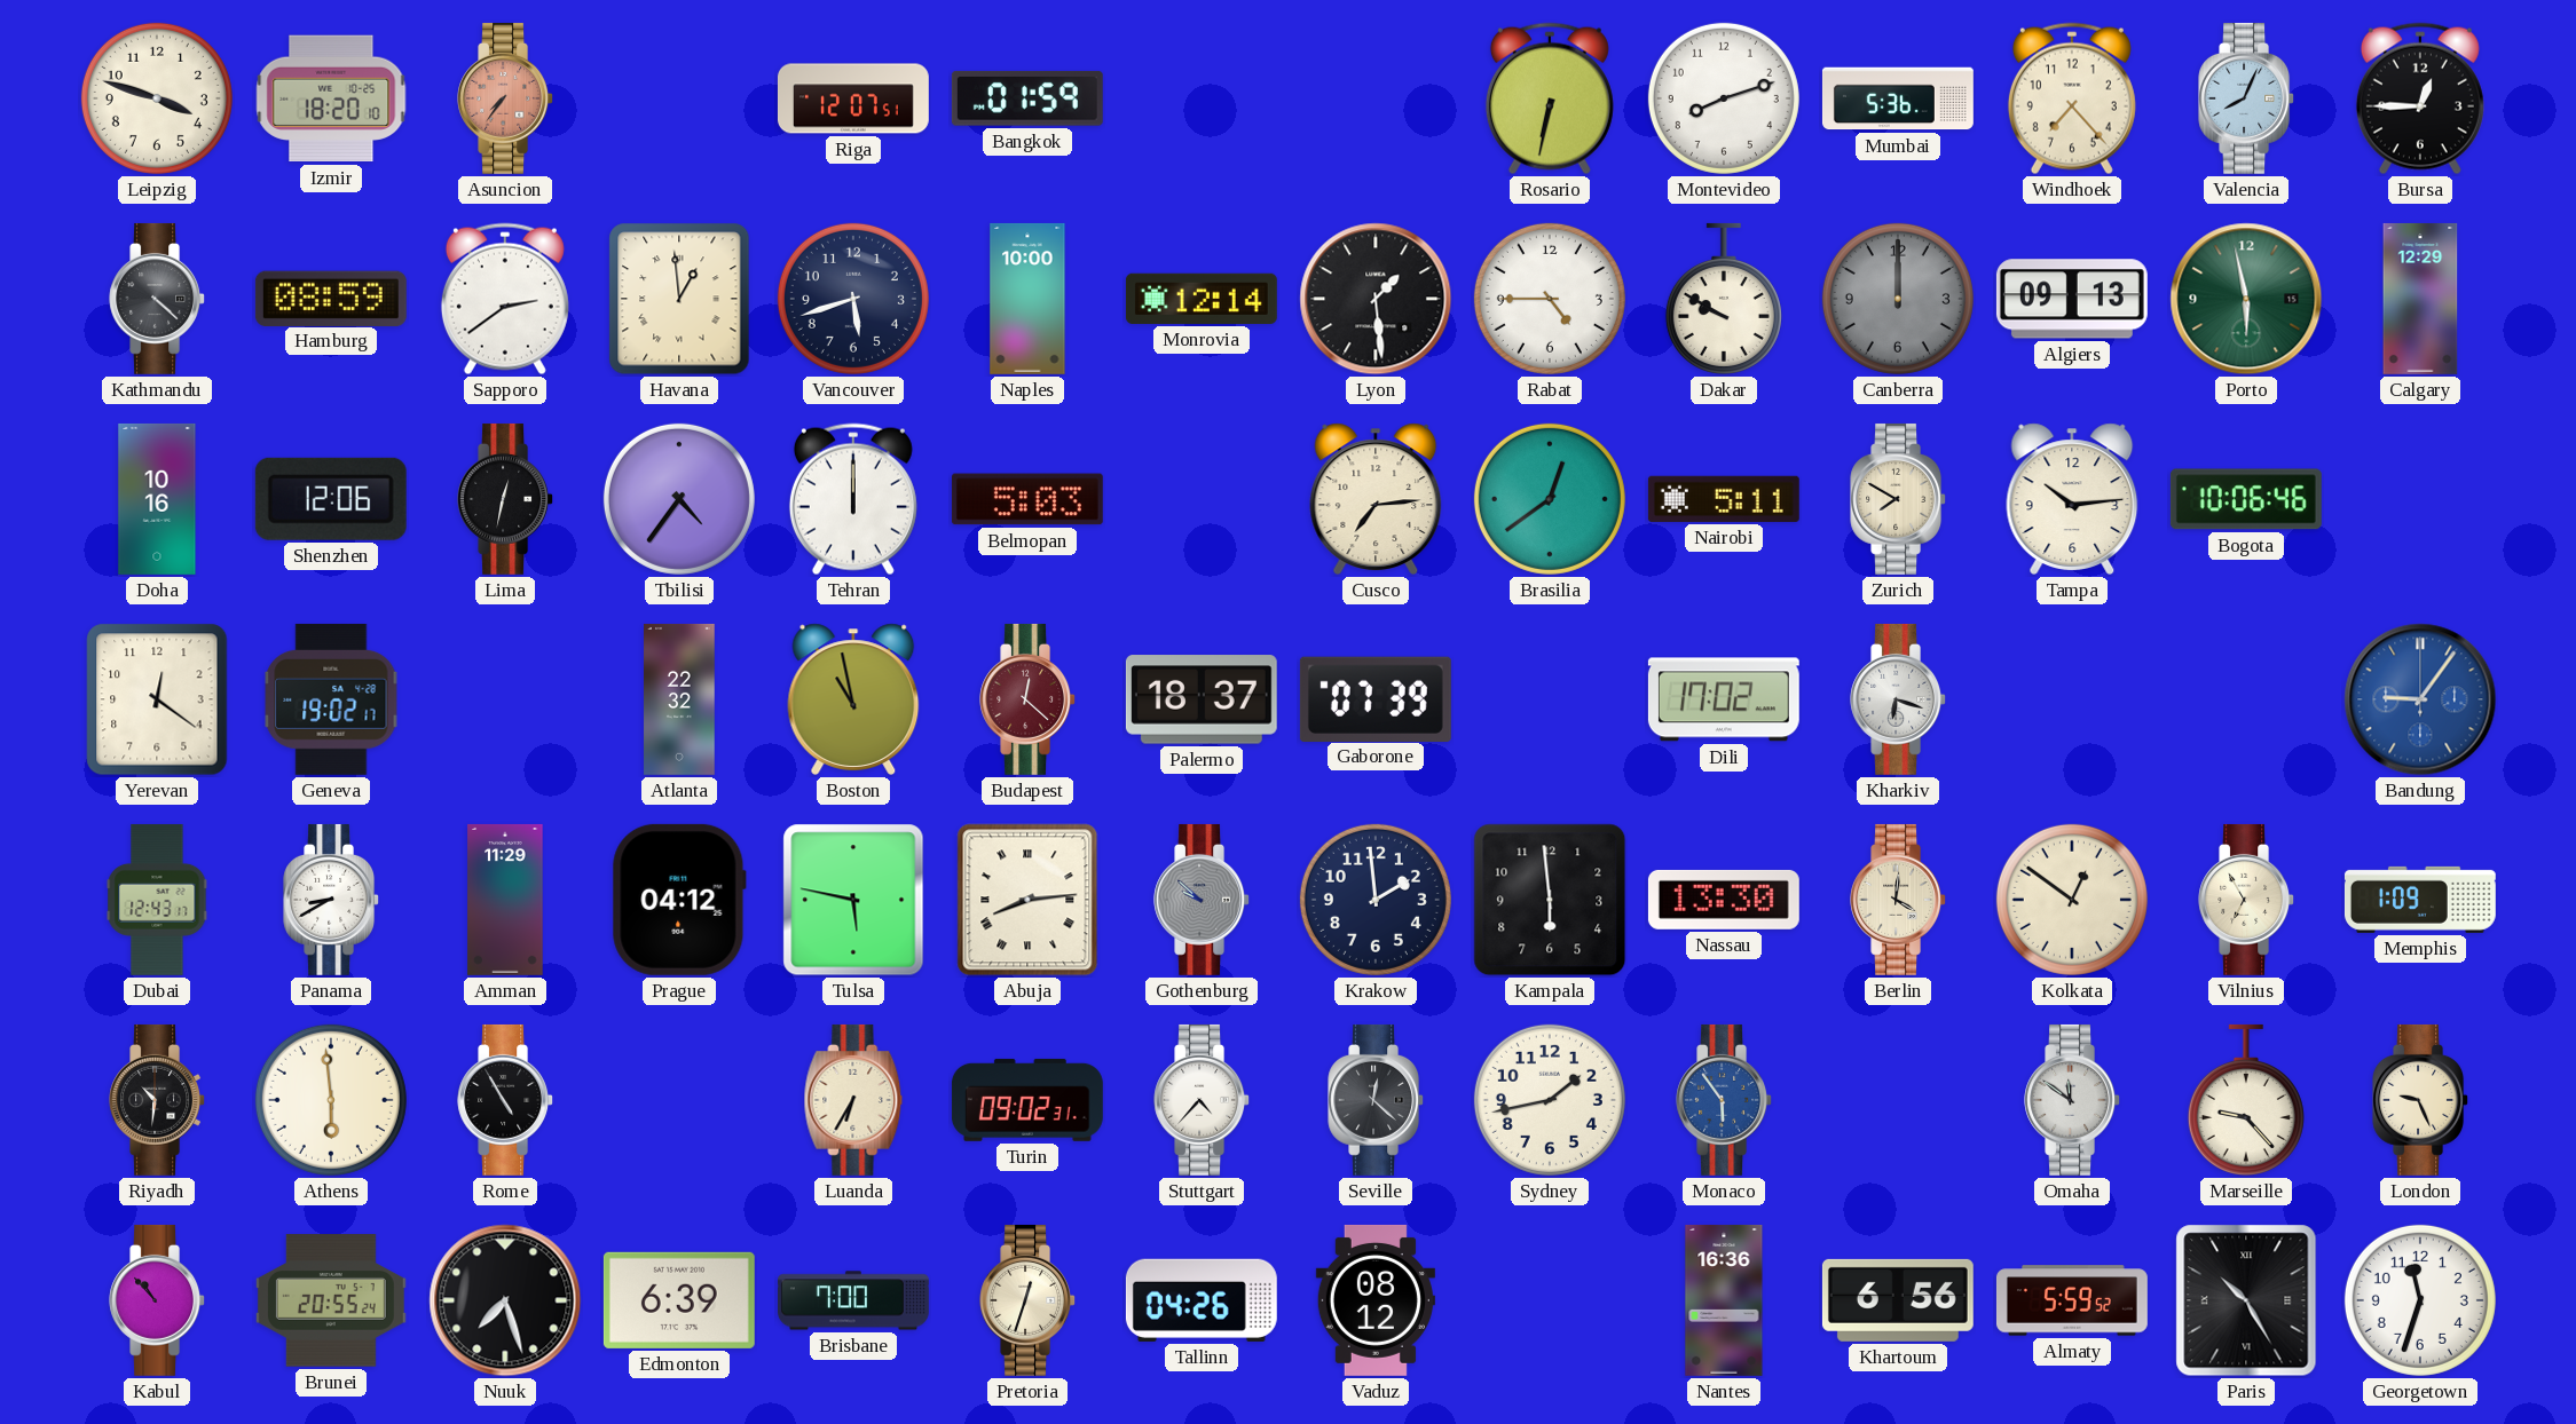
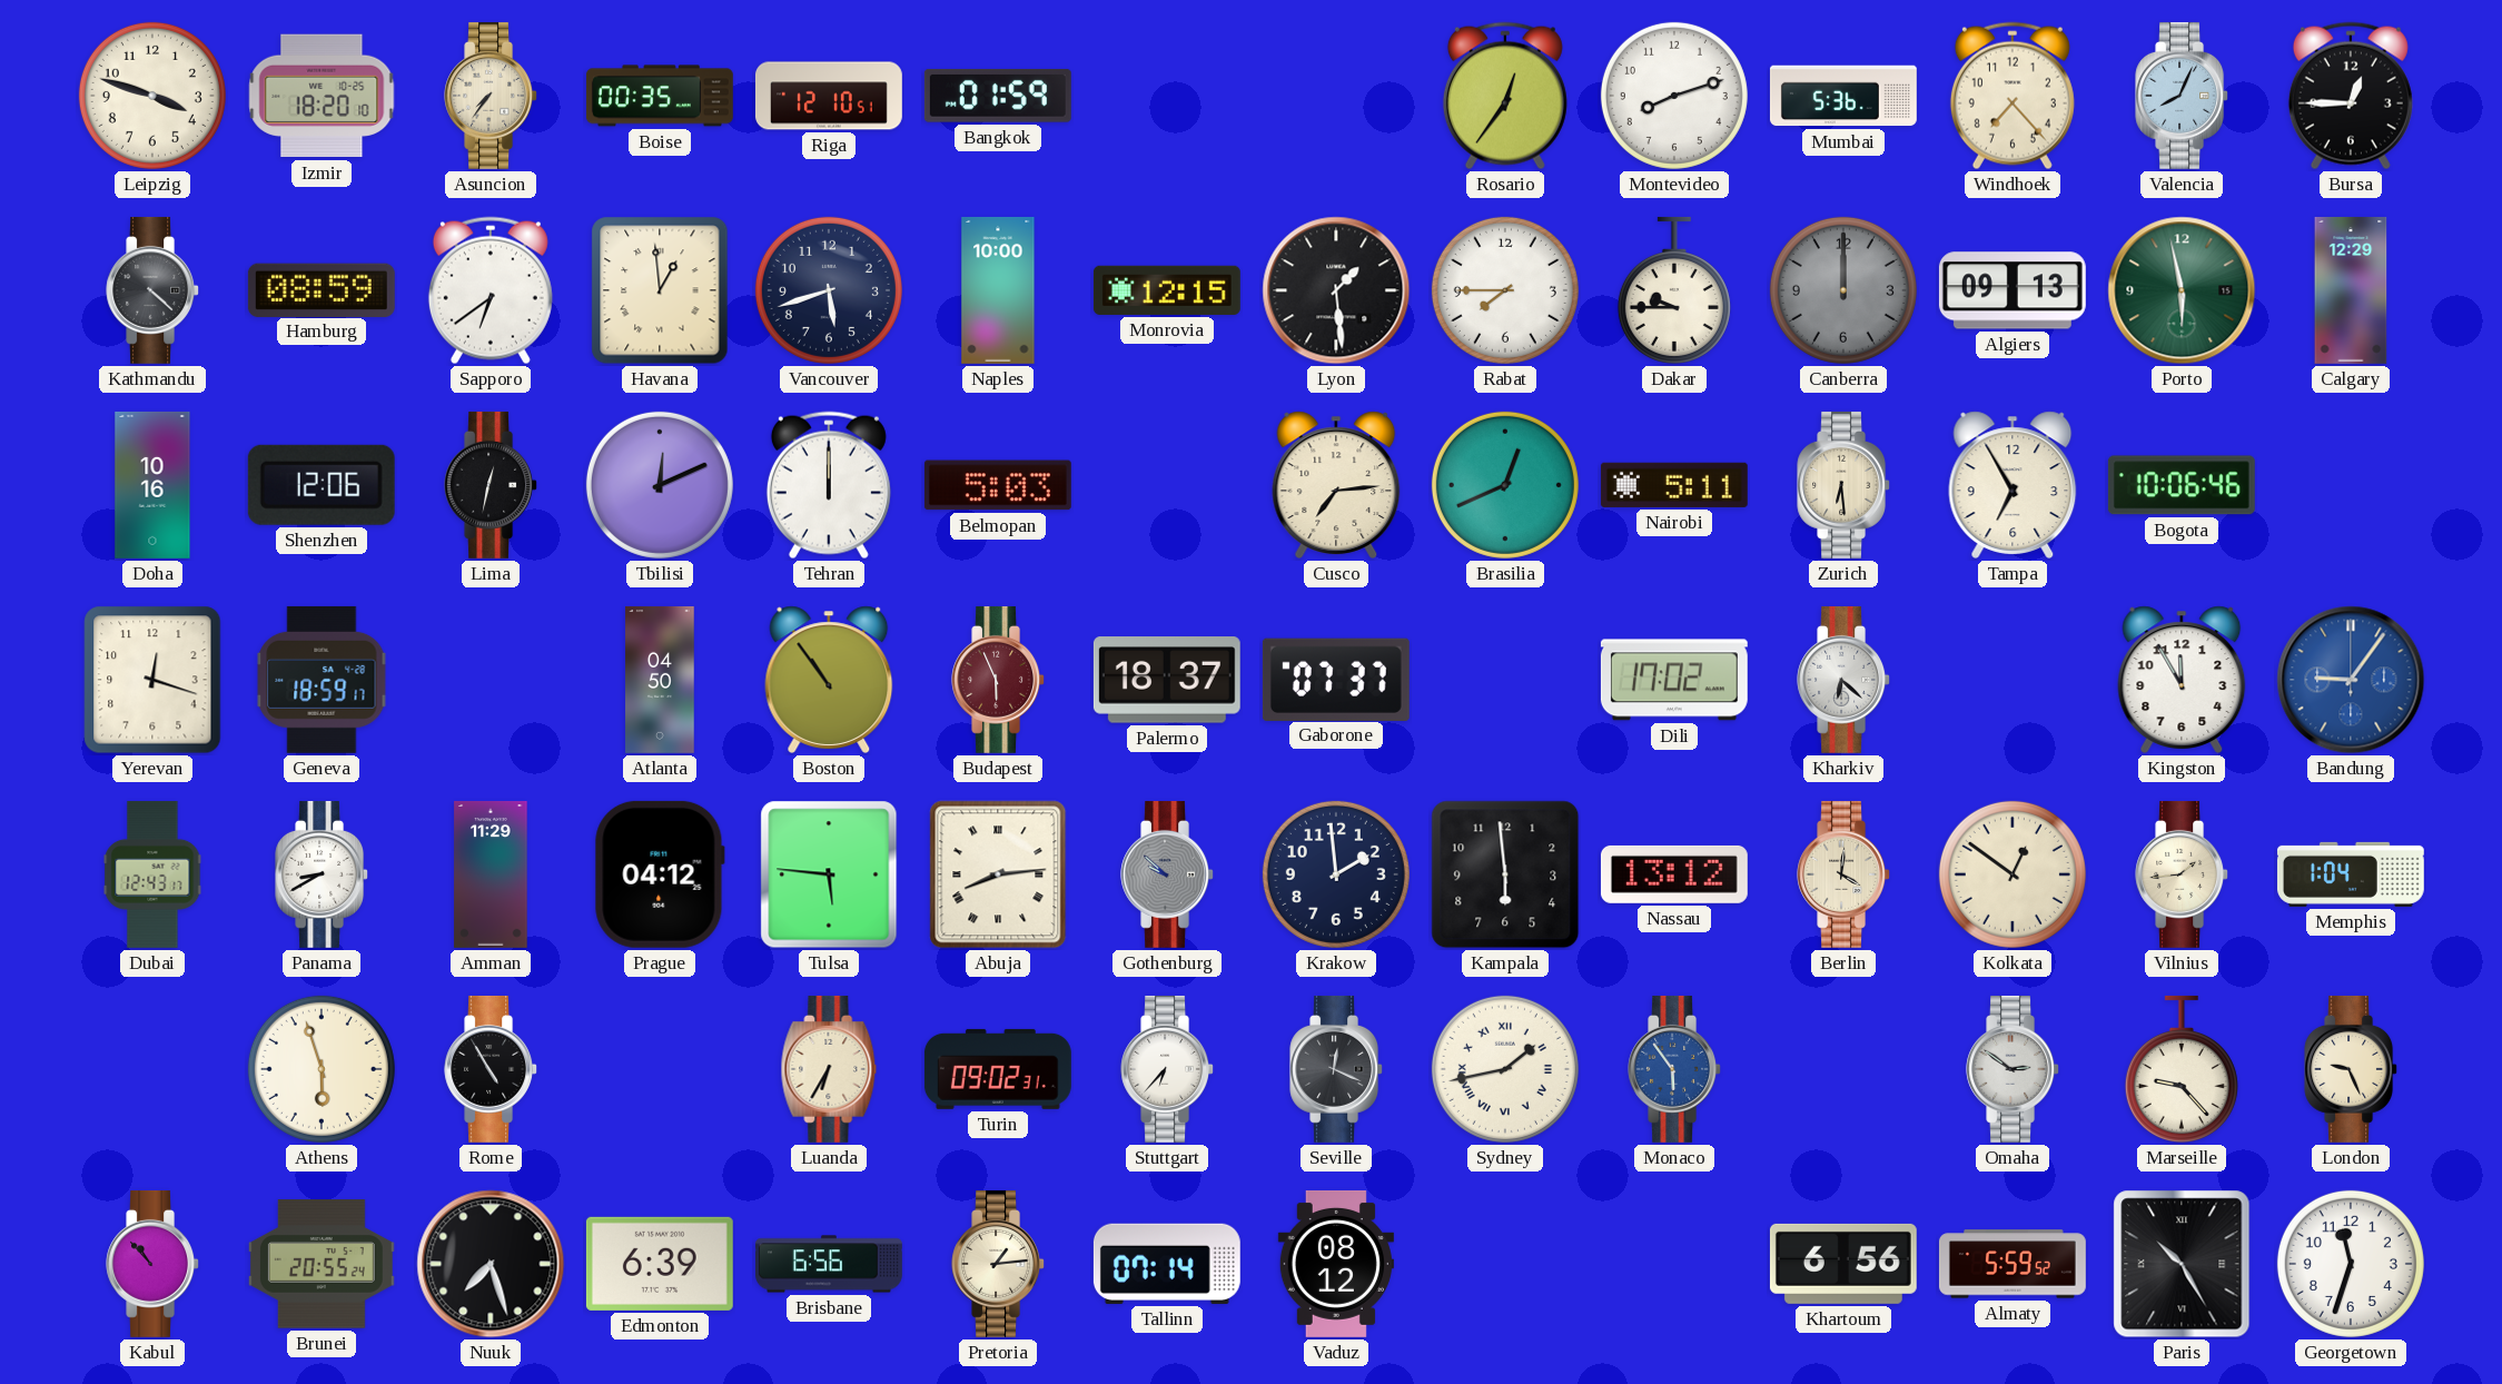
Asuncion dial: salmon -> cream (491, 96)
Boise: none -> 00:35 (660, 96)
Riga: 12:07 -> 12:10 (829, 96)
Rosario: 6:32 -> 12:36 (1505, 96)
Sapporo: 2:39 -> 6:39 (491, 290)
Monrovia: 12:14 -> 12:15 (1167, 290)
Rabat: 4:45 -> 7:45 (1505, 290)
Dakar: 9:50 -> 9:45 (1674, 290)
Tbilisi: 4:36 -> 12:11 (660, 485)
Brasilia: 12:39 -> 12:41 (1505, 485)
Zurich: 7:50 -> 6:29 (1843, 485)
Tampa: 10:14 -> 6:55 (2013, 485)
Yerevan: 12:21 -> 12:18 (152, 680)
Geneva: 19:02 -> 18:59 (322, 680)
Atlanta: 22:32 -> 04:50 (660, 680)
Boston: 10:58 -> 10:54 (829, 680)
Budapest: 12:22 -> 5:56 (998, 680)
Gaborone: 07:39 -> 07:37 (1336, 679)
Kharkiv: 6:18 -> 6:22 (1843, 680)
Kingston: none -> 11:55 (2182, 680)
Tulsa: 5:47 -> 5:46 (829, 874)
Nassau: 13:30 -> 13:12 (1674, 874)
Vilnius: 6:55 -> 1:44 (2182, 874)
Memphis: 1:09 -> 1:04 (2351, 874)
Riyadh: 10:31 -> none (157, 1100)
Athens: 5:59 -> 5:57 (322, 1069)
Stuttgart: 4:37 -> 6:37 (1167, 1069)
Seville: 12:22 -> 12:19 (1336, 1069)
Sydney numerals: Arabic -> Roman (1505, 1069)
Omaha: 11:51 -> 2:51 (2013, 1069)
Brisbane: 7:00 -> 6:56 (830, 1264)
Pretoria: 12:33 -> 1:14 (998, 1264)
Tallinn: 04:26 -> 07:14 (1167, 1264)
Nantes: 16:36 -> none (1724, 1300)
